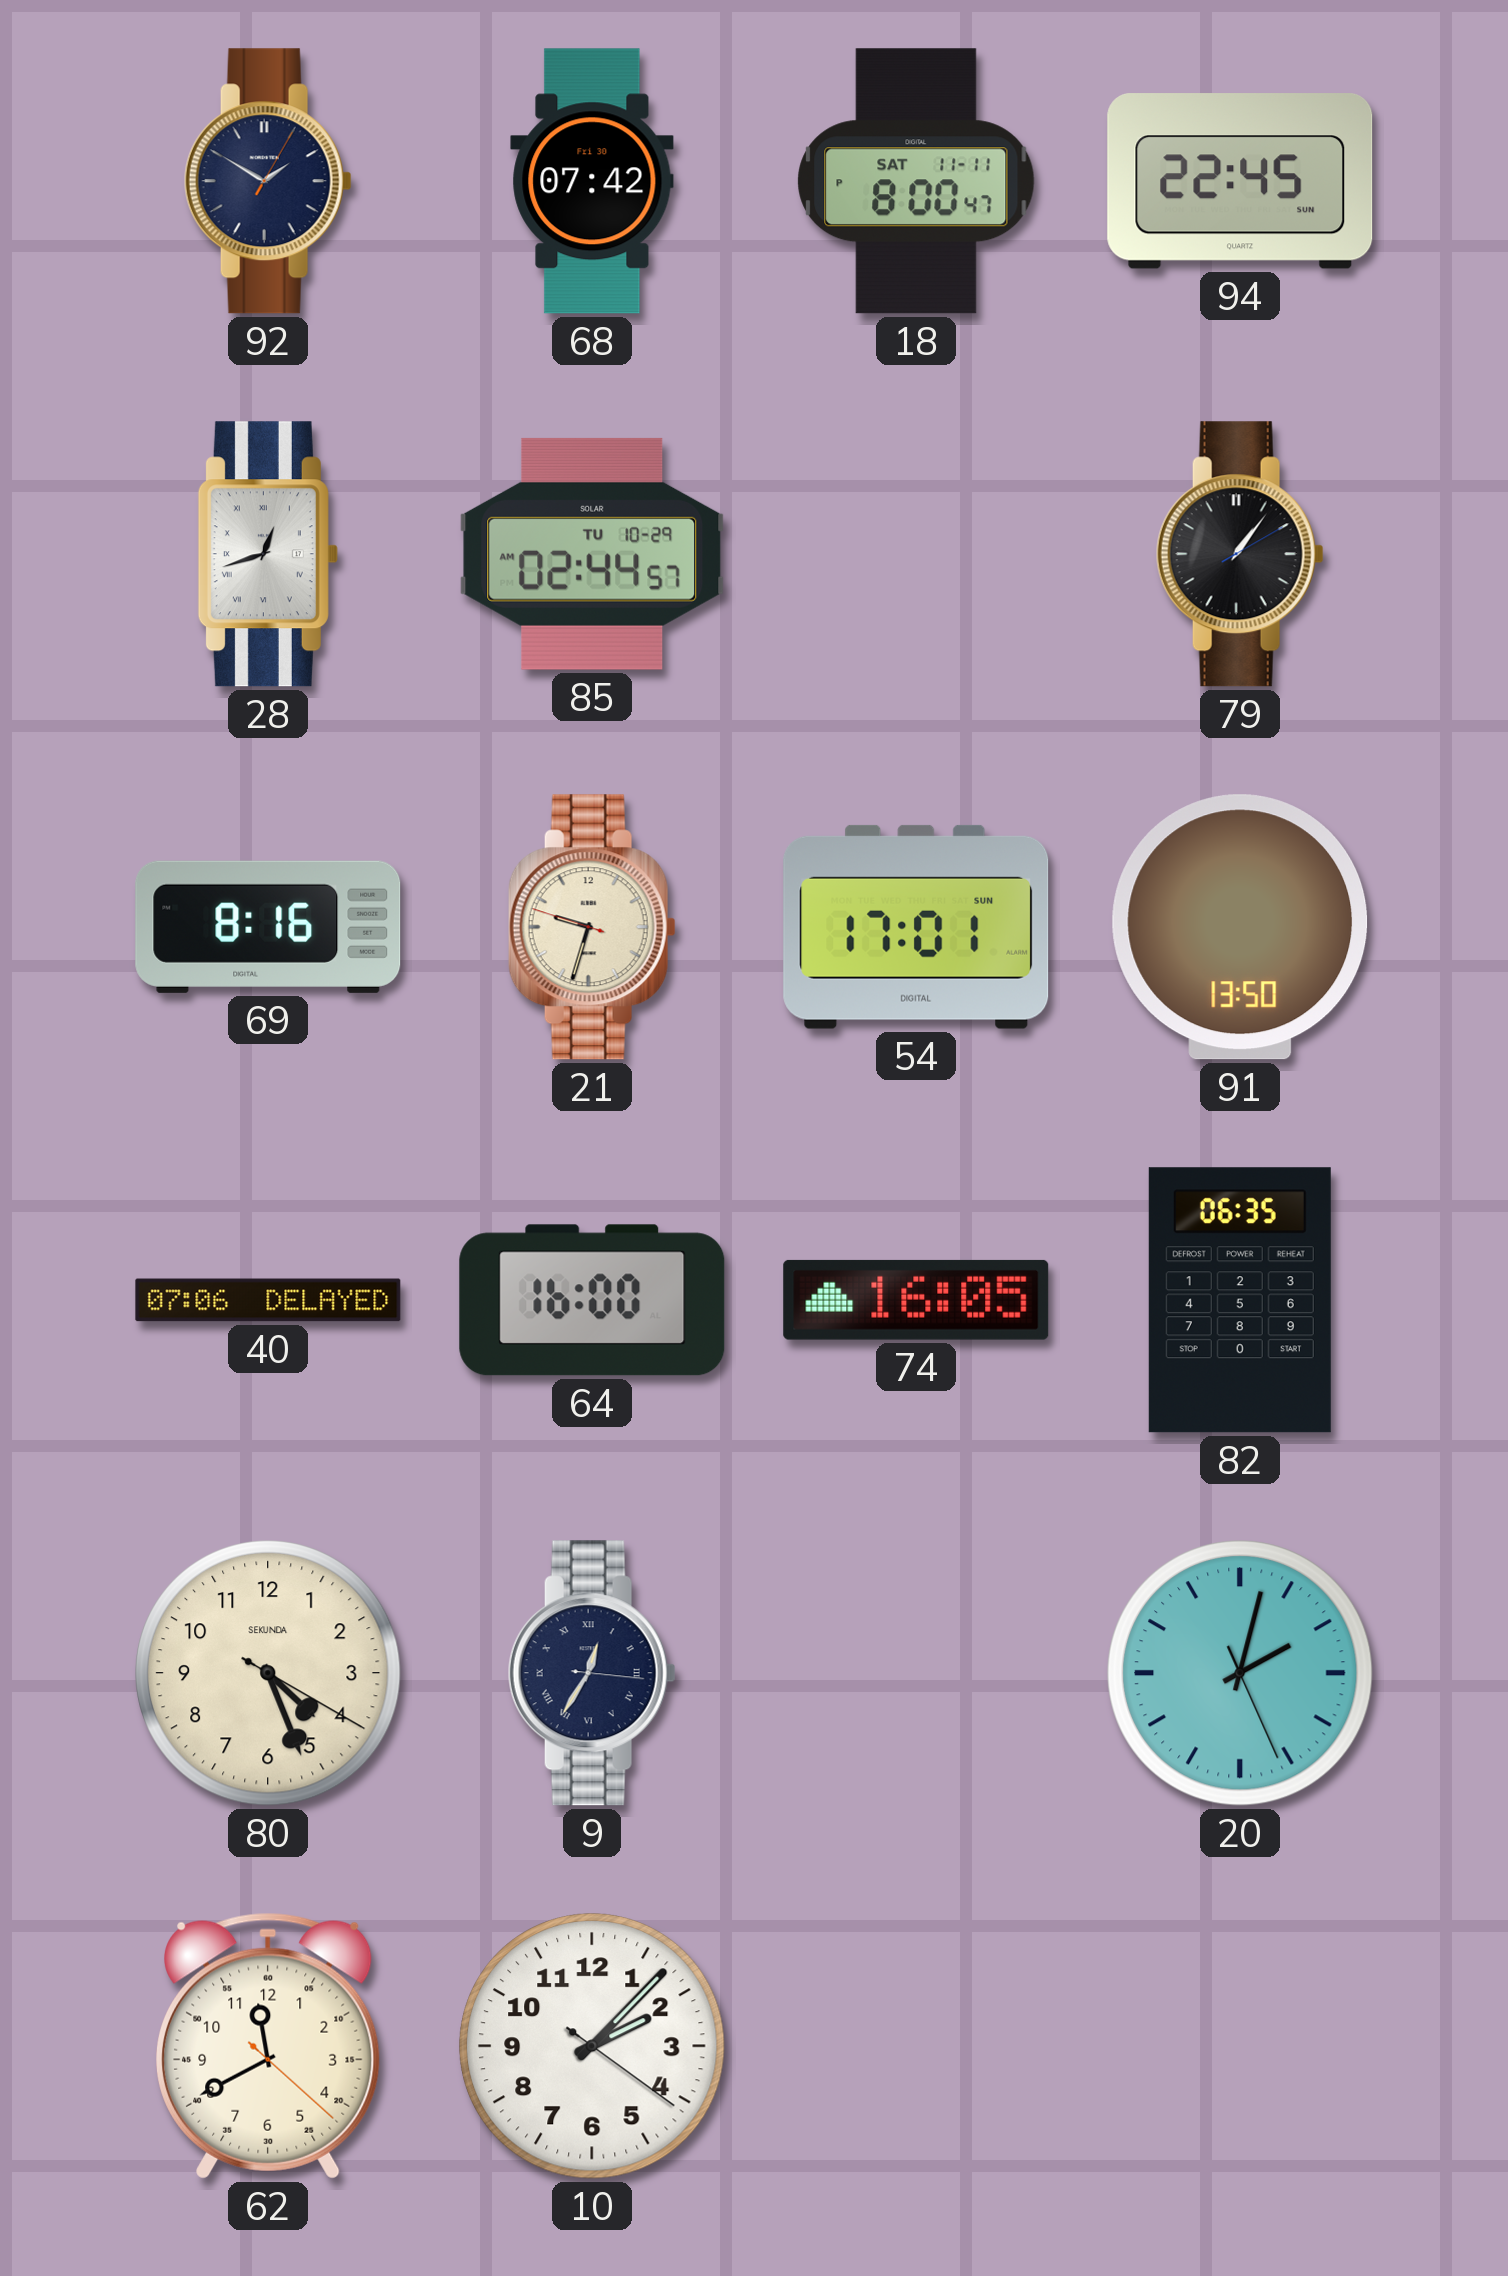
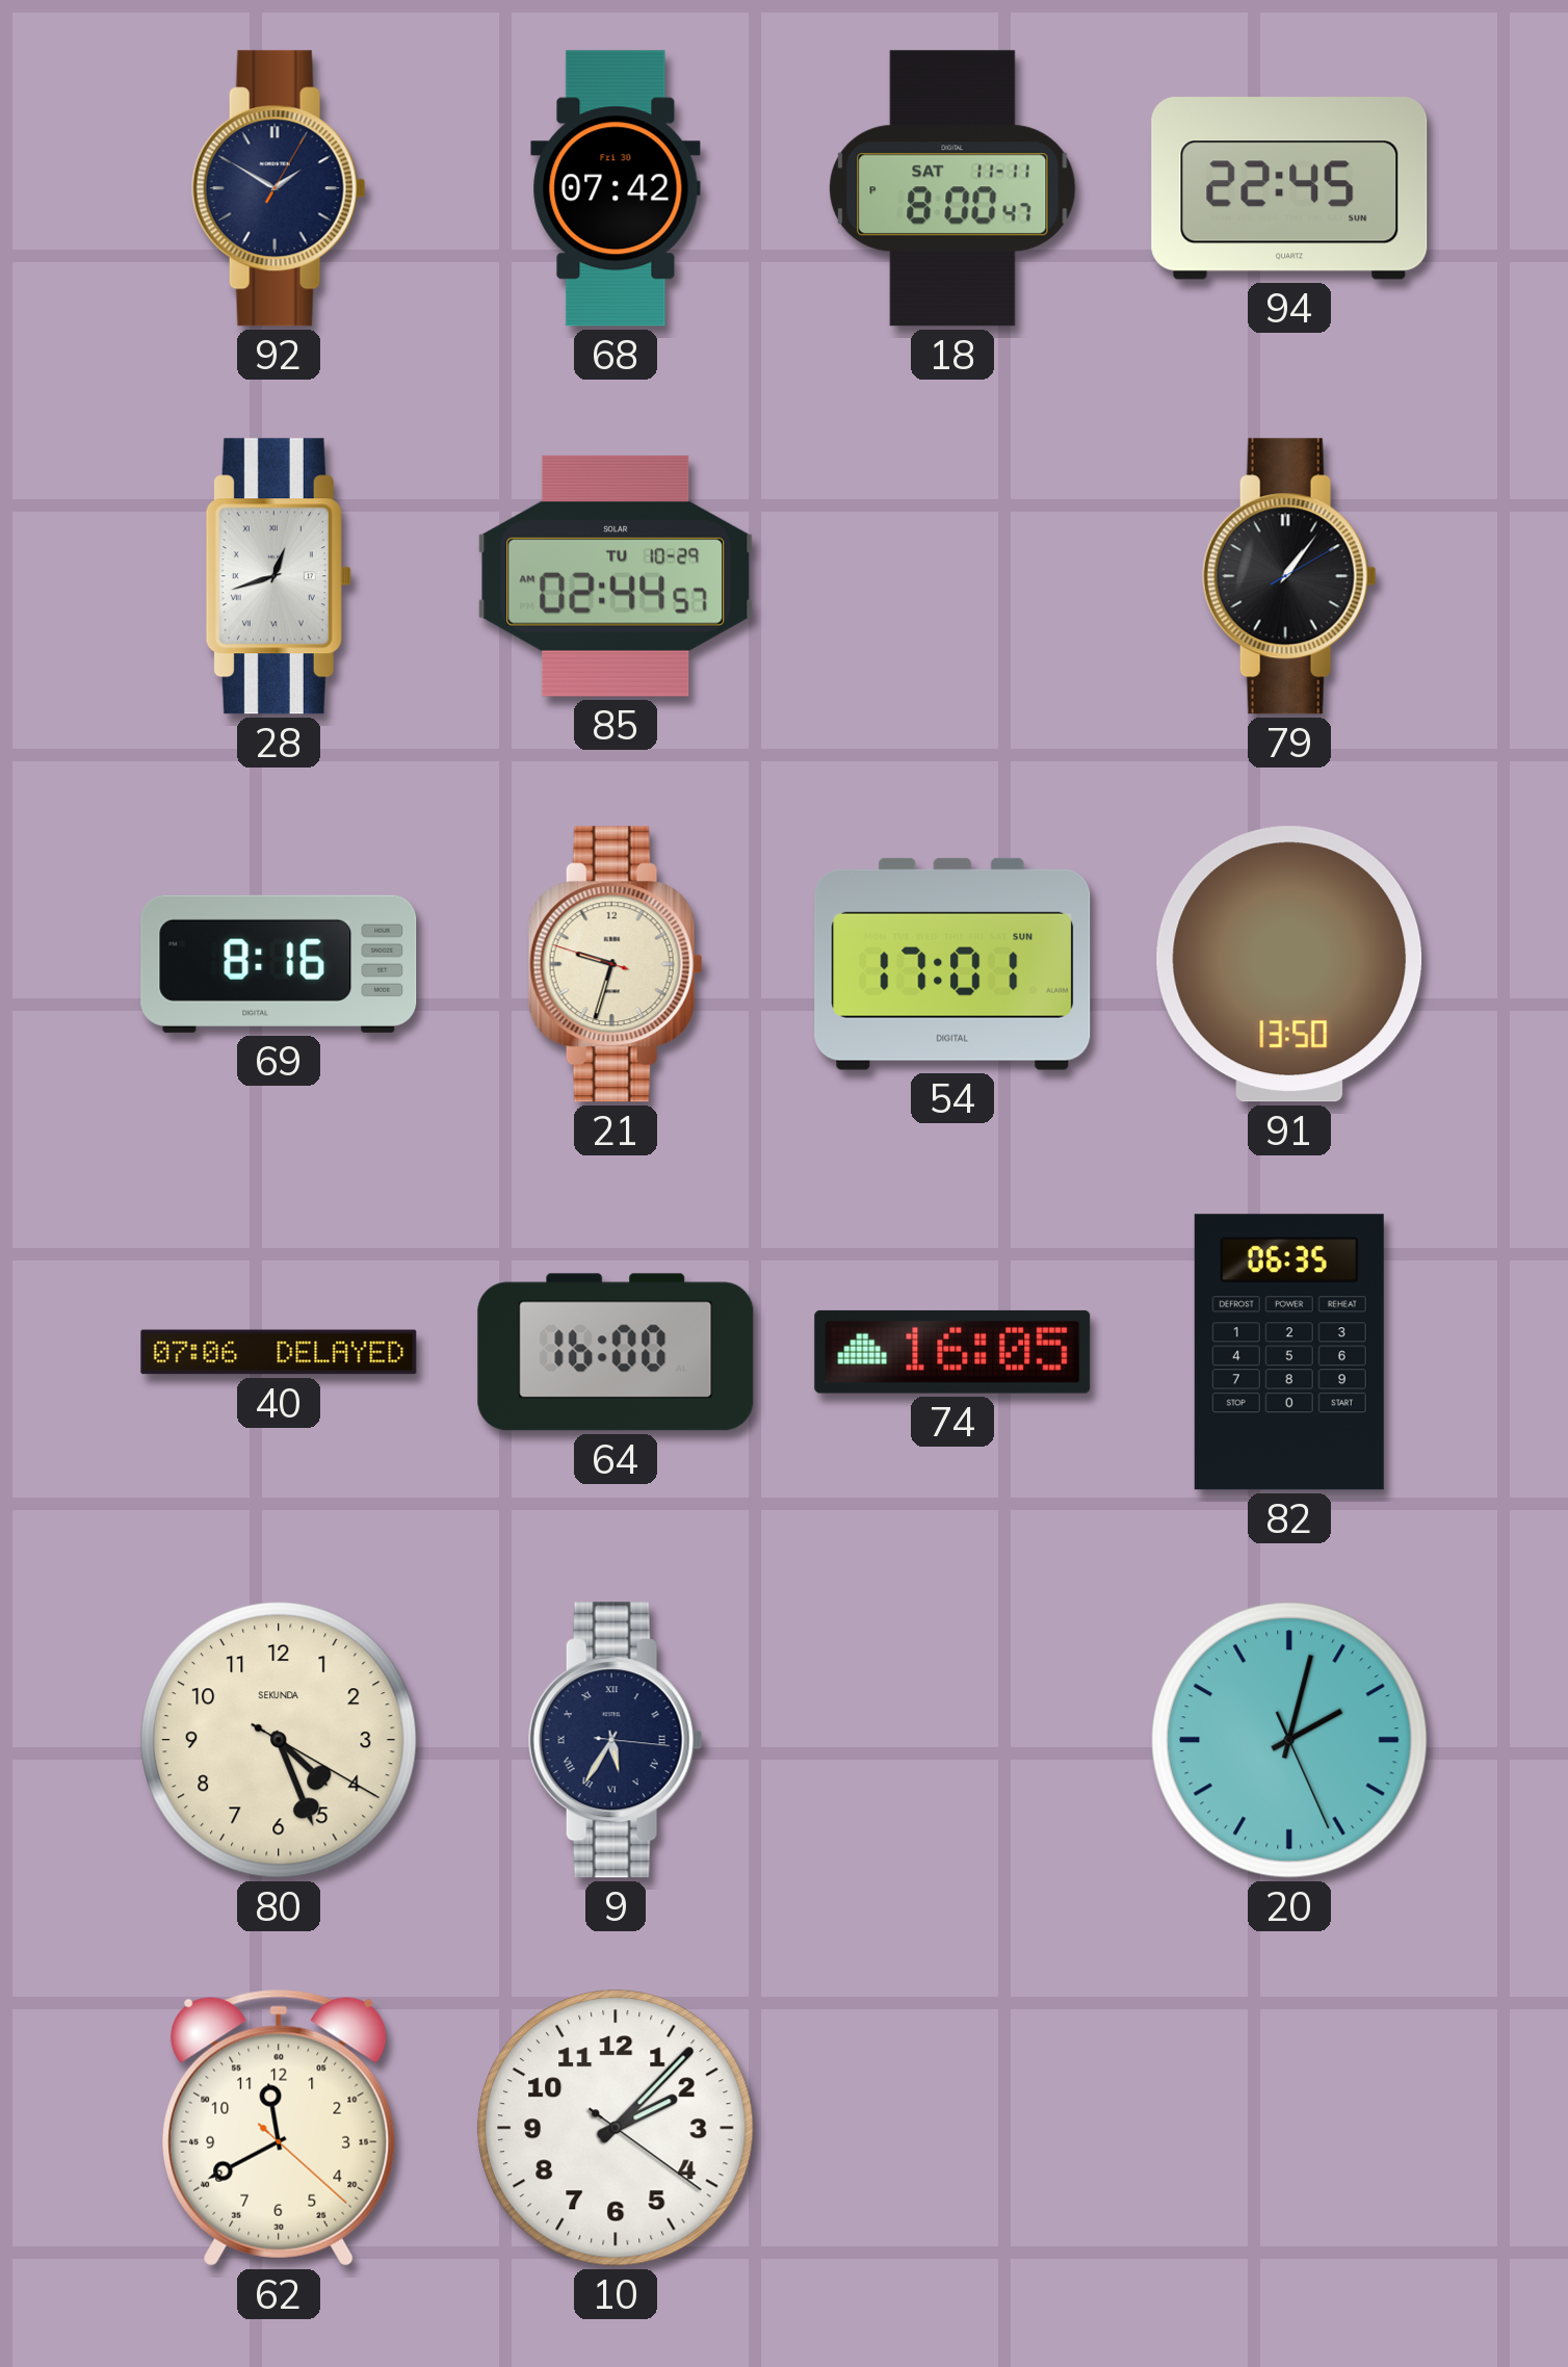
9: 12:35 -> 5:35 (616, 1740)
